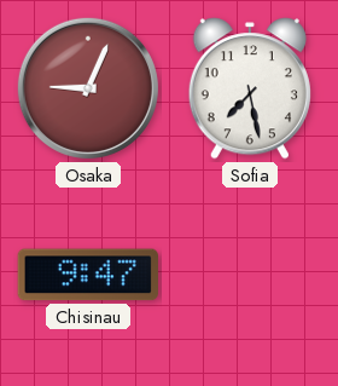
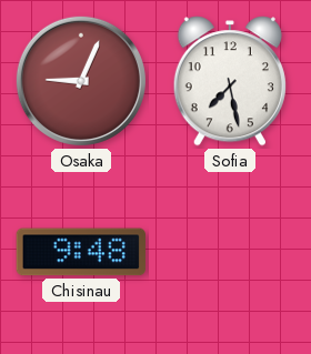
Chisinau: 9:47 -> 9:48 (81, 252)
